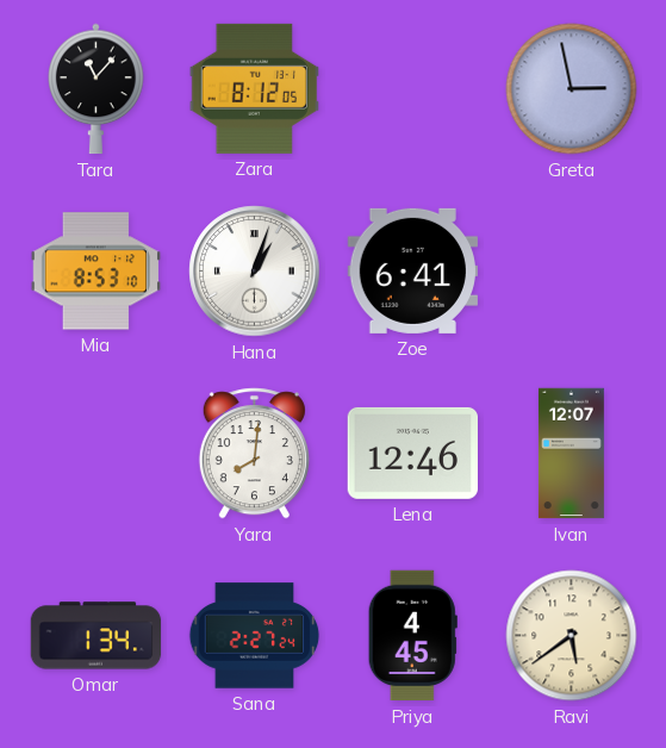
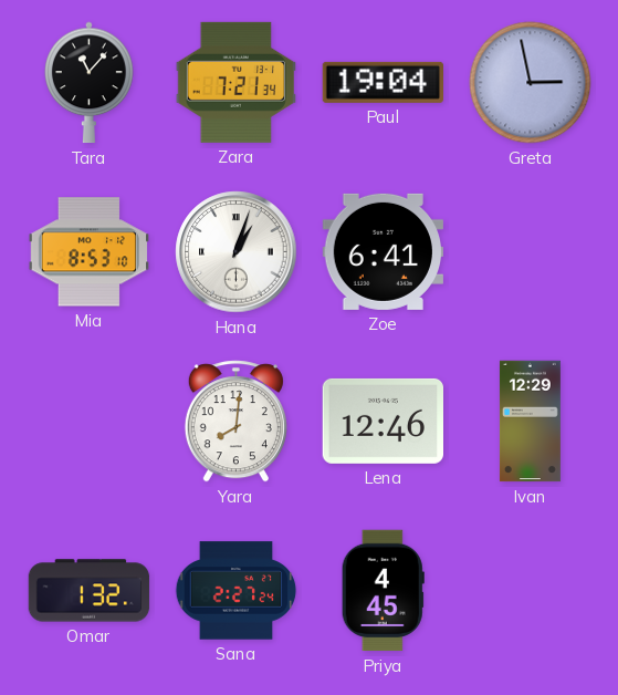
Zara: 8:12 -> 7:21 (235, 82)
Paul: none -> 19:04 (383, 82)
Ivan: 12:07 -> 12:29 (530, 422)
Omar: 1:34 -> 1:32 (90, 591)
Ravi: 5:39 -> none (572, 636)
